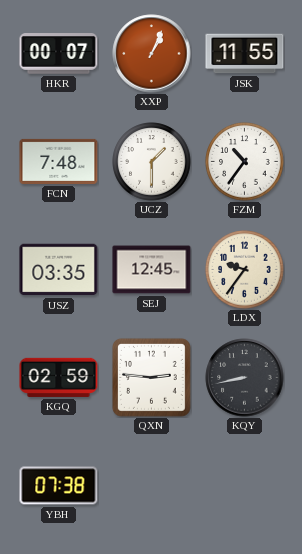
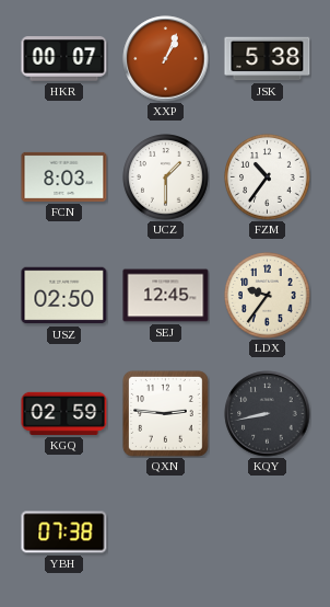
JSK: 11:55 -> 5:38 (268, 59)
FCN: 7:48 -> 8:03 (64, 176)
USZ: 03:35 -> 02:50 (64, 296)
